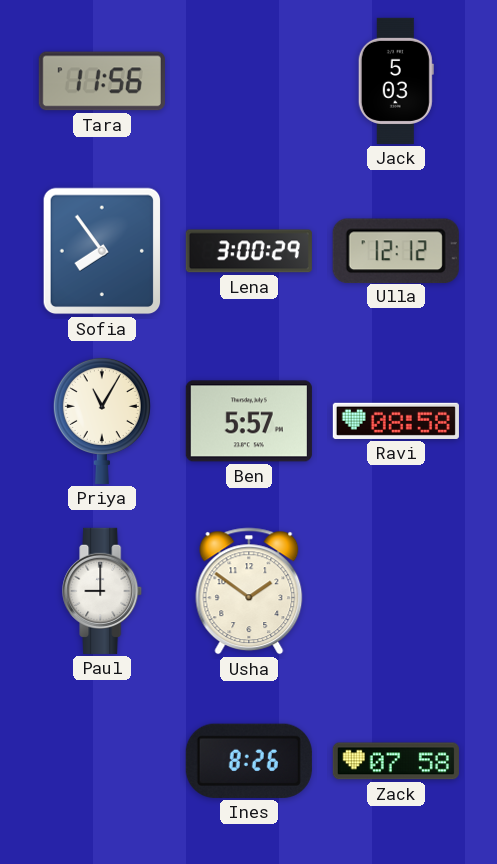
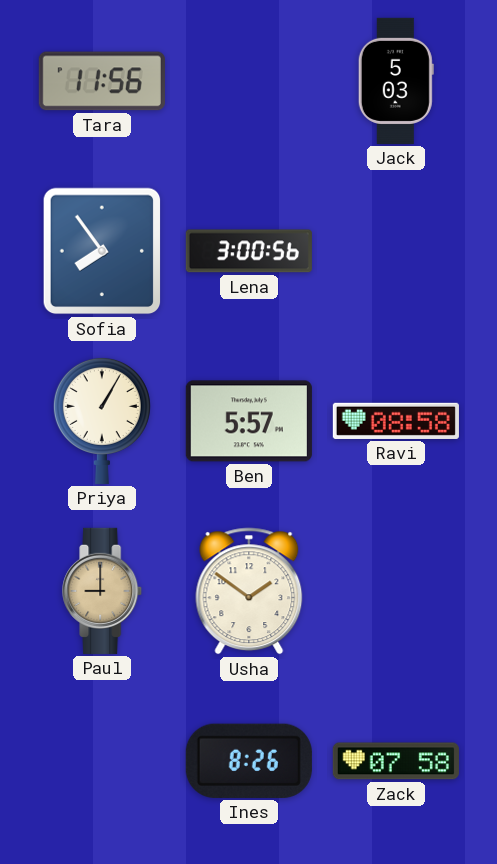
Lena: 3:00:29 -> 3:00:56 (249, 251)
Ulla: 12:12 -> none (396, 250)
Priya: 11:05 -> 1:05 (102, 420)
Paul dial: white -> champagne (103, 591)
